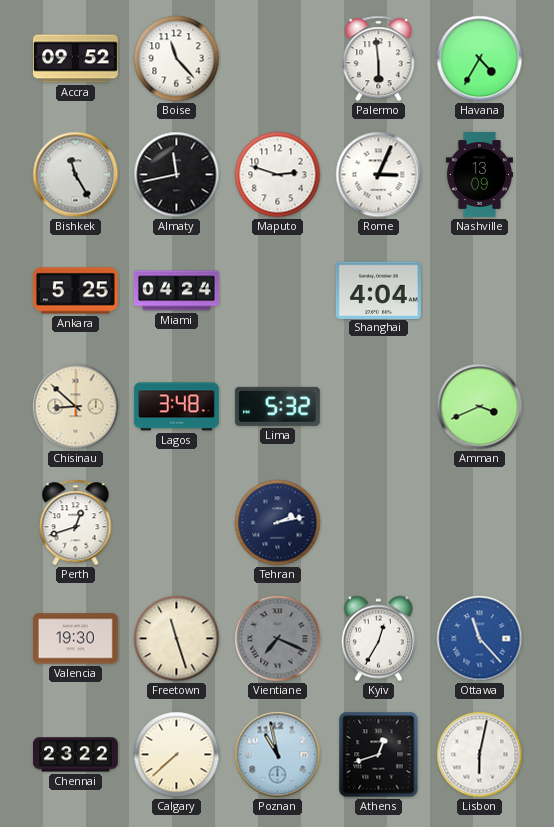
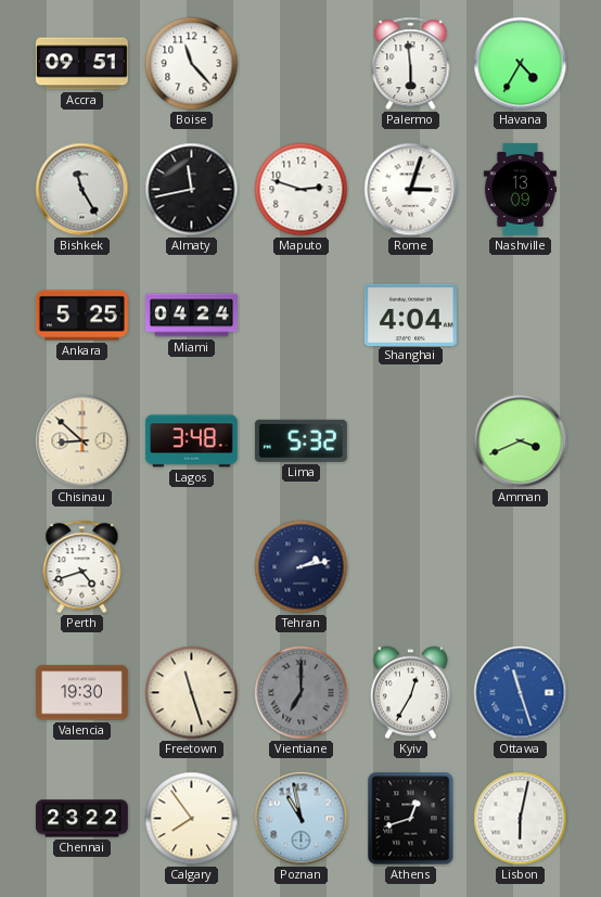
Accra: 09:52 -> 09:51 (81, 64)
Rome: 3:04 -> 3:03 (411, 190)
Perth: 12:42 -> 4:42 (82, 567)
Vientiane: 7:19 -> 7:00 (302, 693)
Ottawa: 11:23 -> 11:27 (521, 693)
Calgary: 7:38 -> 7:54 (192, 819)
